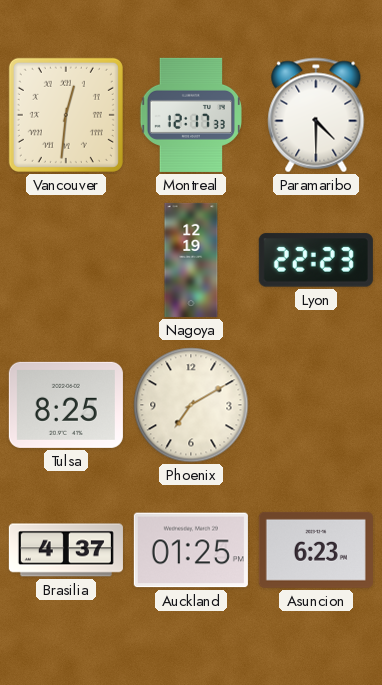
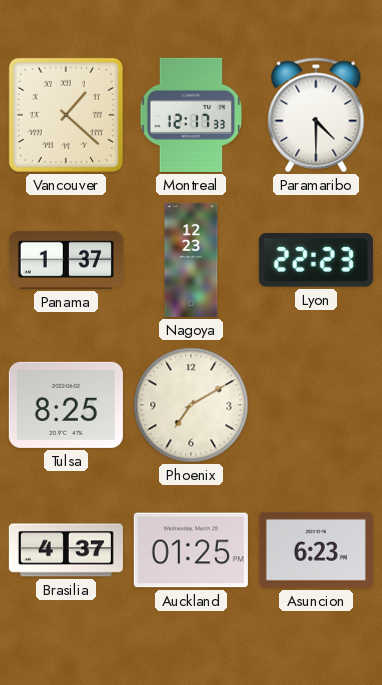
Vancouver: 12:31 -> 1:22 (66, 115)
Panama: none -> 1:37 (66, 260)
Nagoya: 12:19 -> 12:23 (191, 260)
